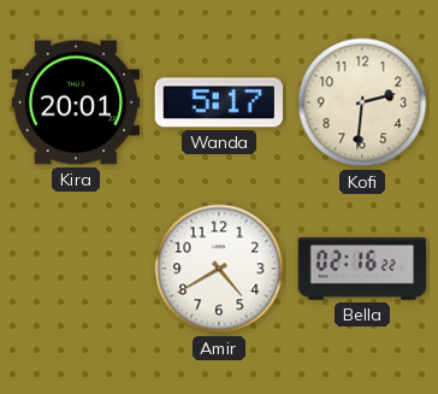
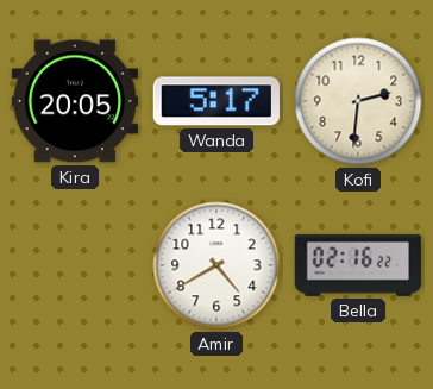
Kira: 20:01 -> 20:05 (75, 101)
